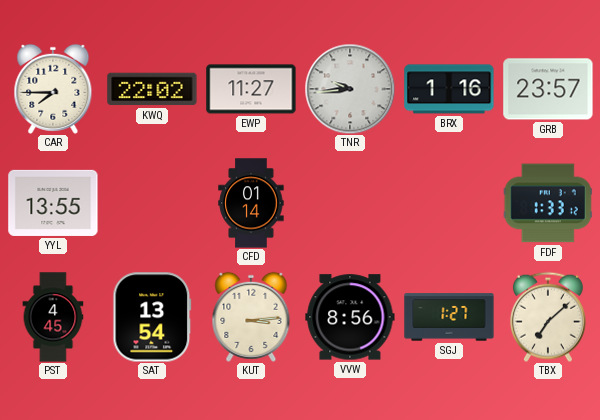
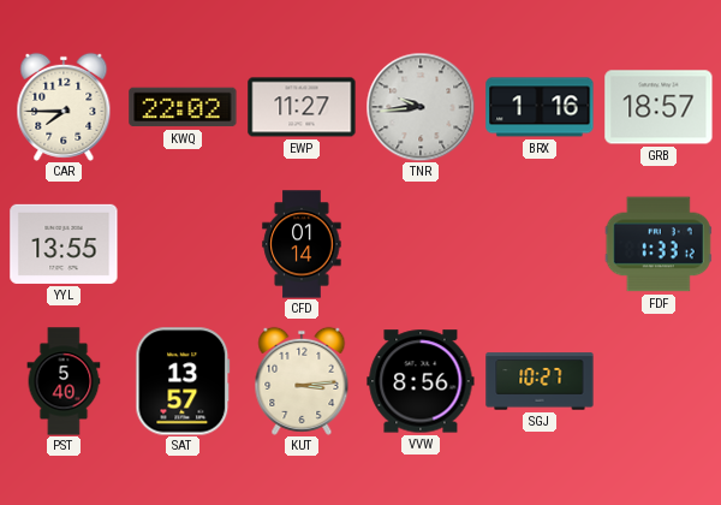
GRB: 23:57 -> 18:57 (659, 107)
PST: 4:45 -> 5:40 (64, 381)
SAT: 13:54 -> 13:57 (183, 381)
SGJ: 1:27 -> 10:27 (540, 381)
TBX: 7:08 -> none (548, 317)
